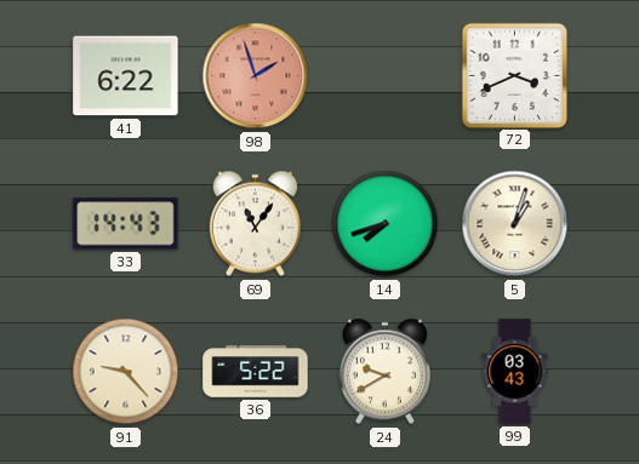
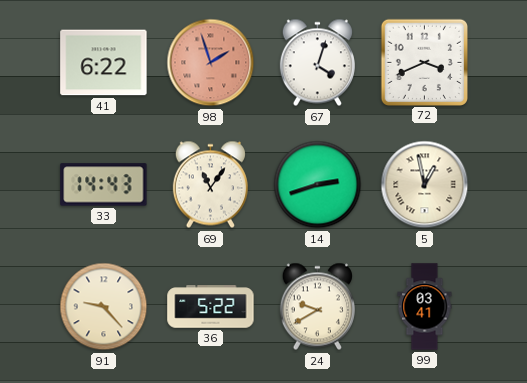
67: none -> 4:03 (317, 63)
14: 7:42 -> 2:42 (318, 185)
5: 1:03 -> 12:58 (425, 185)
99: 03:43 -> 03:41 (425, 307)
